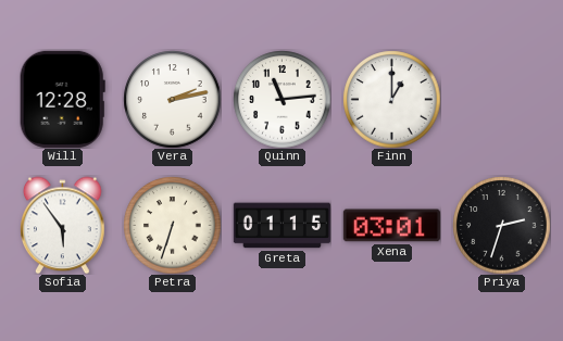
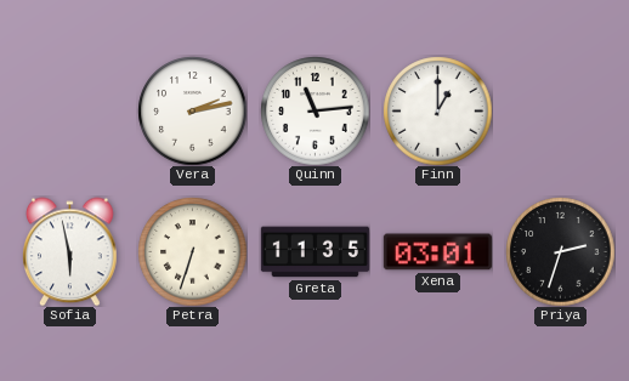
Will: 12:28 -> none (62, 99)
Sofia: 5:54 -> 5:58 (70, 251)
Greta: 01:15 -> 11:35 (314, 252)
